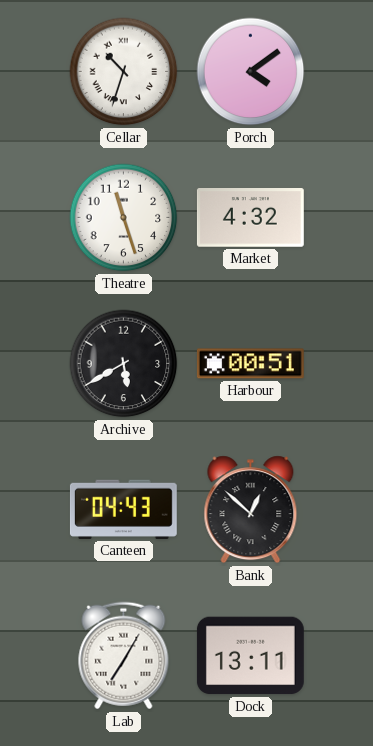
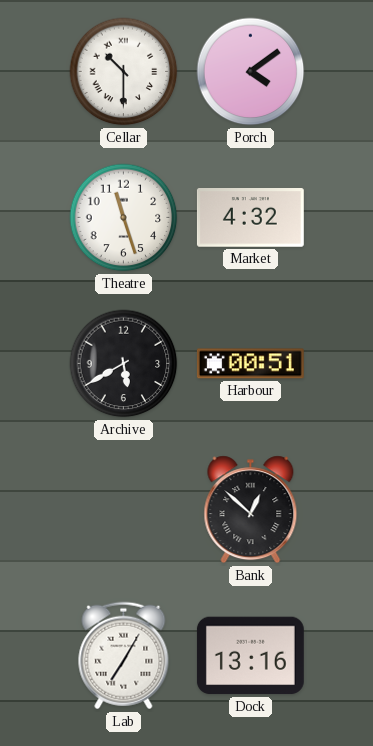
Cellar: 10:33 -> 10:30 (124, 72)
Canteen: 04:43 -> none (123, 509)
Dock: 13:11 -> 13:16 (250, 656)
